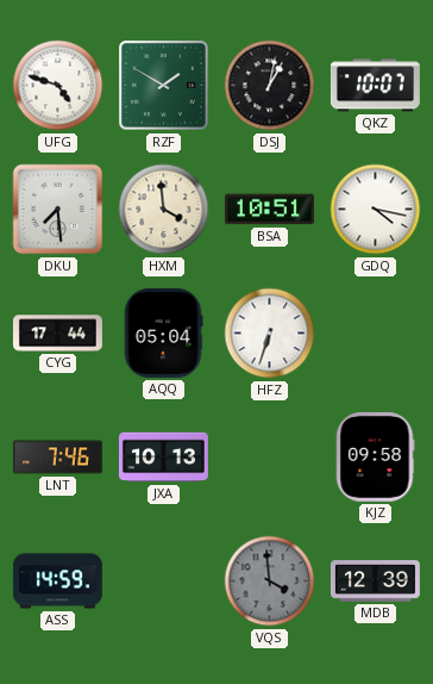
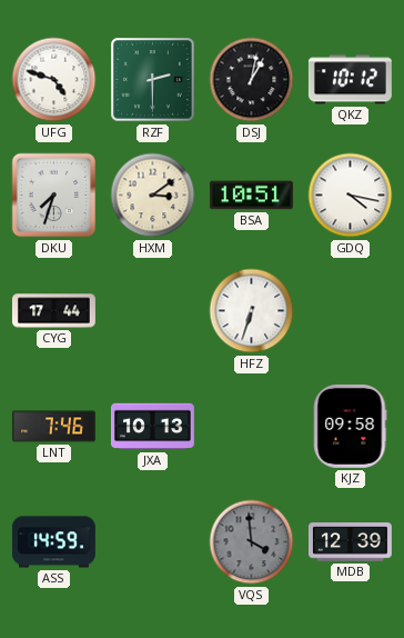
RZF: 1:50 -> 2:30 (153, 80)
QKZ: 10:07 -> 10:12 (350, 80)
DKU: 7:29 -> 7:33 (54, 196)
HXM: 3:59 -> 3:09 (153, 196)
AQQ: 05:04 -> none (163, 332)
